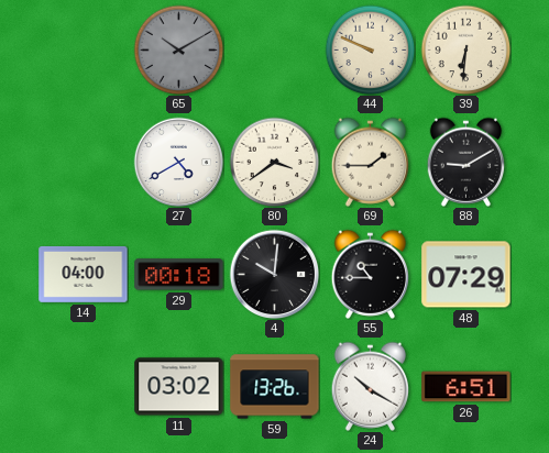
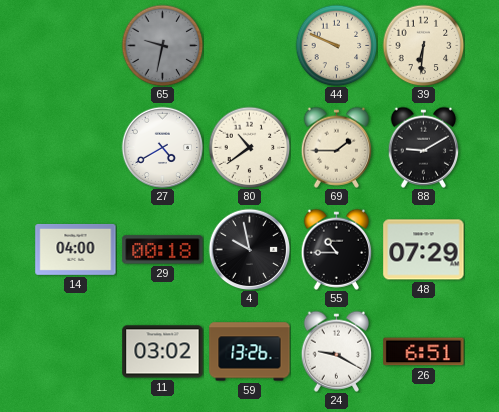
65: 10:10 -> 9:32 (162, 45)
80: 3:39 -> 10:39 (249, 147)
4: 10:01 -> 9:58 (249, 249)
24: 10:20 -> 9:20 (337, 351)
